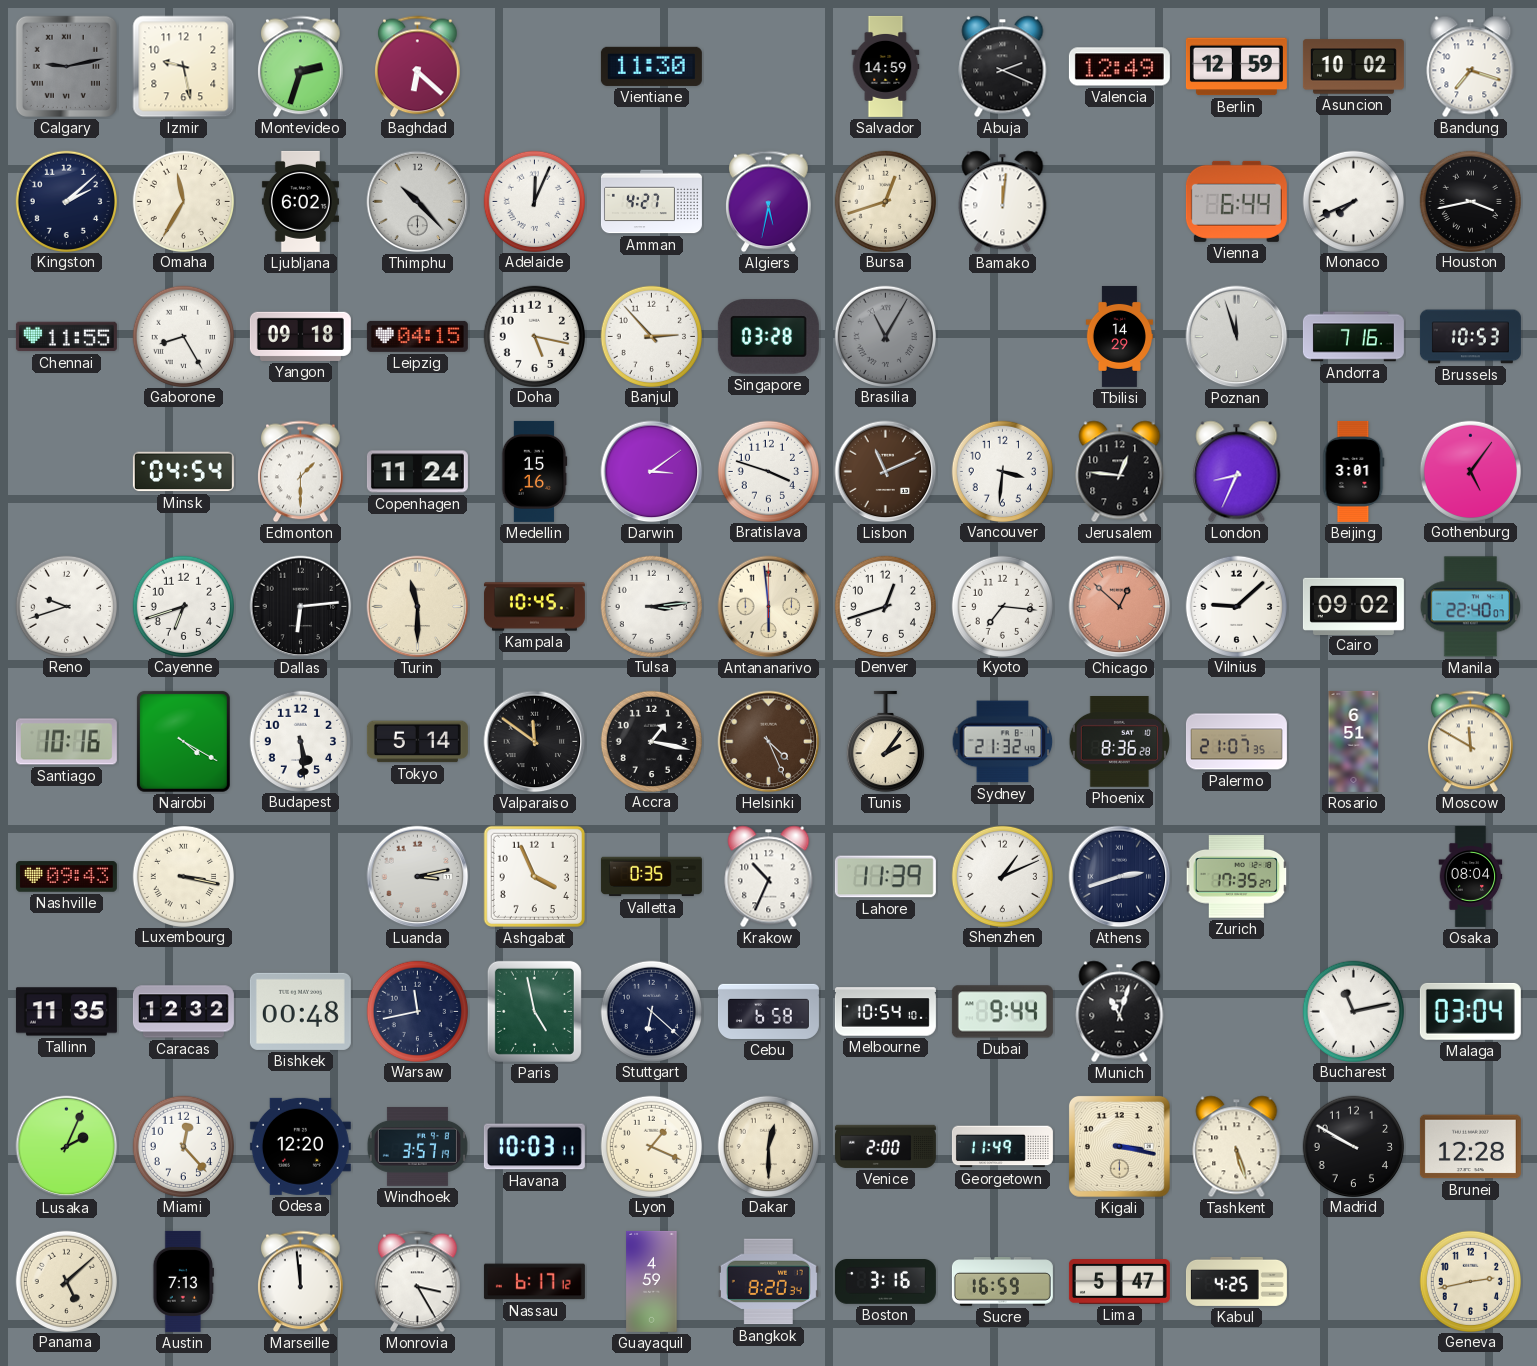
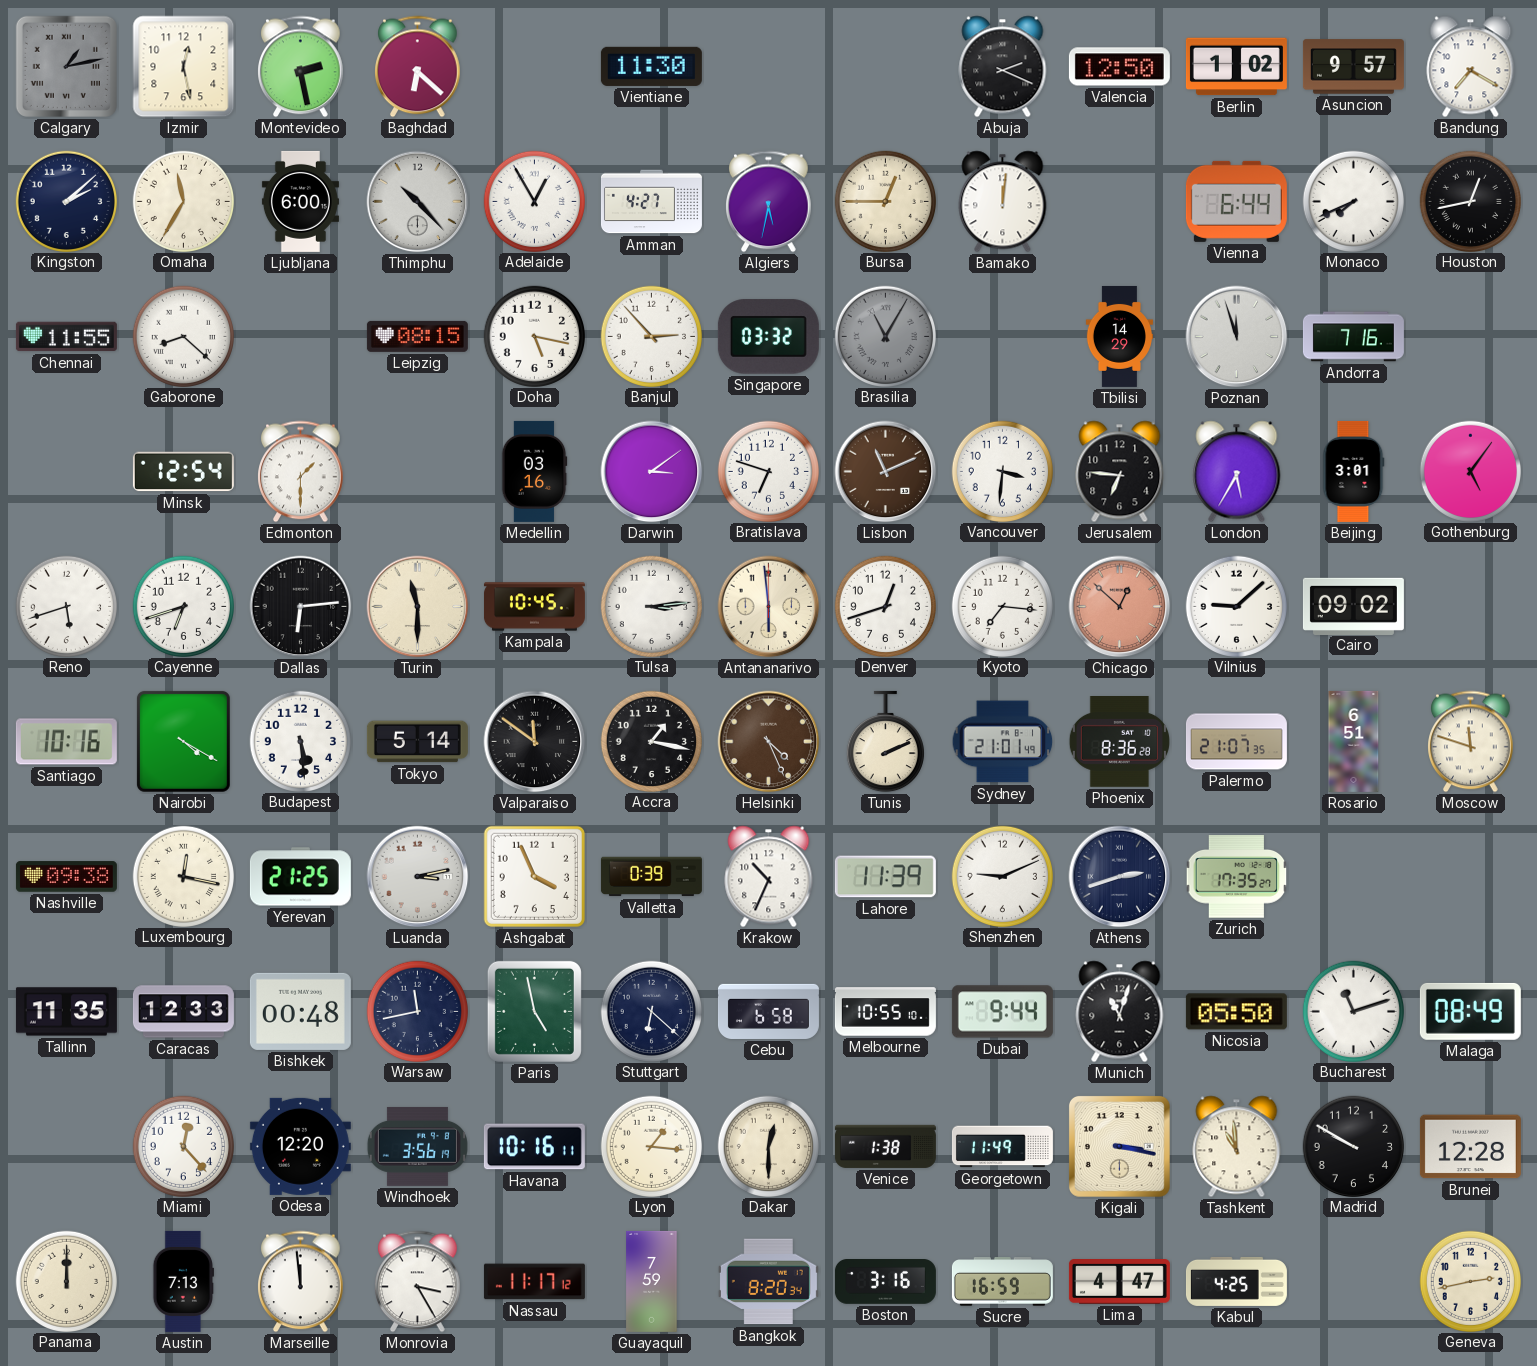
Calgary: 9:13 -> 1:13 (66, 66)
Izmir: 9:28 -> 12:28 (184, 67)
Montevideo: 2:33 -> 2:28 (301, 67)
Salvador: 14:59 -> none (886, 66)
Valencia: 12:49 -> 12:50 (1119, 67)
Berlin: 12:59 -> 1:02 (1236, 67)
Asuncion: 10:02 -> 9:57 (1353, 67)
Bandung: 7:18 -> 7:20 (1471, 67)
Ljubljana: 6:02 -> 6:00 (300, 201)
Adelaide: 12:04 -> 12:55 (534, 201)
Bursa: 12:42 -> 12:45 (885, 201)
Houston: 3:43 -> 12:43 (1470, 201)
Gaborone: 8:25 -> 8:22 (183, 336)
Yangon: 09:18 -> none (300, 336)
Leipzig: 04:15 -> 08:15 (417, 336)
Singapore: 03:28 -> 03:32 (768, 337)
Brussels: 10:53 -> none (1470, 337)
Minsk: 04:54 -> 12:54 (183, 472)
Copenhagen: 11:24 -> none (417, 472)
Medellin: 15:16 -> 03:16 (534, 471)
Bratislava: 3:48 -> 6:48 (768, 471)
Jerusalem: 12:46 -> 6:46 (1120, 472)
London: 8:34 -> 5:35 (1237, 472)
Reno: 9:42 -> 5:42 (66, 606)
Manila: 22:40 -> none (1471, 607)
Tunis: 2:06 -> 2:11 (885, 742)
Sydney: 21:32 -> 21:01 (1003, 742)
Moscow: 11:50 -> 11:48 (1471, 742)
Nashville: 09:43 -> 09:38 (66, 877)
Luxembourg: 3:17 -> 12:17 (183, 876)
Yerevan: none -> 21:25 (300, 877)
Valletta: 0:35 -> 0:39 (651, 877)
Shenzhen: 1:11 -> 9:11 (1002, 876)
Osaka: 08:04 -> none (1471, 876)
Caracas: 12:32 -> 12:33 (183, 1012)
Melbourne: 10:54 -> 10:55 (885, 1012)
Nicosia: none -> 05:50 (1236, 1012)
Bucharest: 11:13 -> 11:12 (1353, 1011)
Malaga: 03:04 -> 08:49 (1470, 1011)
Lusaka: 2:04 -> none (67, 1147)
Windhoek: 3:57 -> 3:56 (417, 1146)
Havana: 10:03 -> 10:16 (534, 1147)
Lyon: 1:19 -> 1:16 (651, 1146)
Venice: 2:00 -> 1:38 (885, 1146)
Tashkent: 5:27 -> 10:59 (1237, 1147)
Panama: 5:08 -> 12:00 (66, 1281)
Nassau: 6:17 -> 11:17 (534, 1282)
Guayaquil: 4:59 -> 7:59 (652, 1281)
Lima: 5:47 -> 4:47 (1119, 1282)
